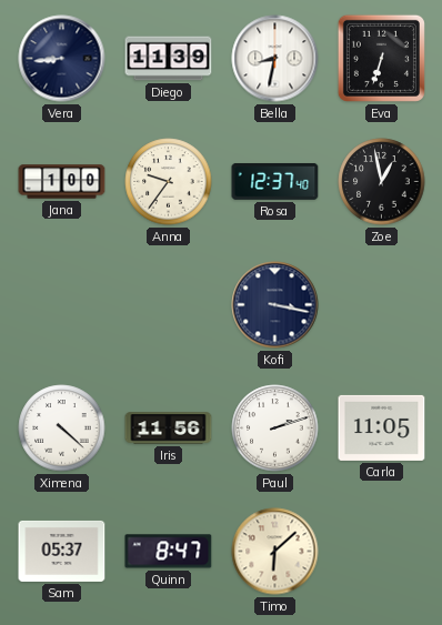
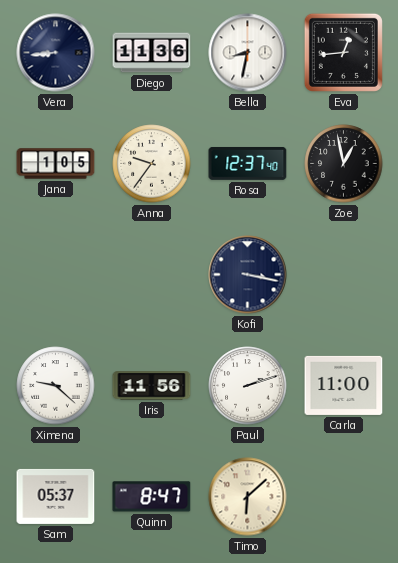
Diego: 11:39 -> 11:36 (152, 53)
Eva: 6:33 -> 12:44 (343, 52)
Jana: 1:00 -> 1:05 (56, 164)
Ximena: 4:22 -> 9:22 (56, 386)
Carla: 11:05 -> 11:00 (344, 385)
